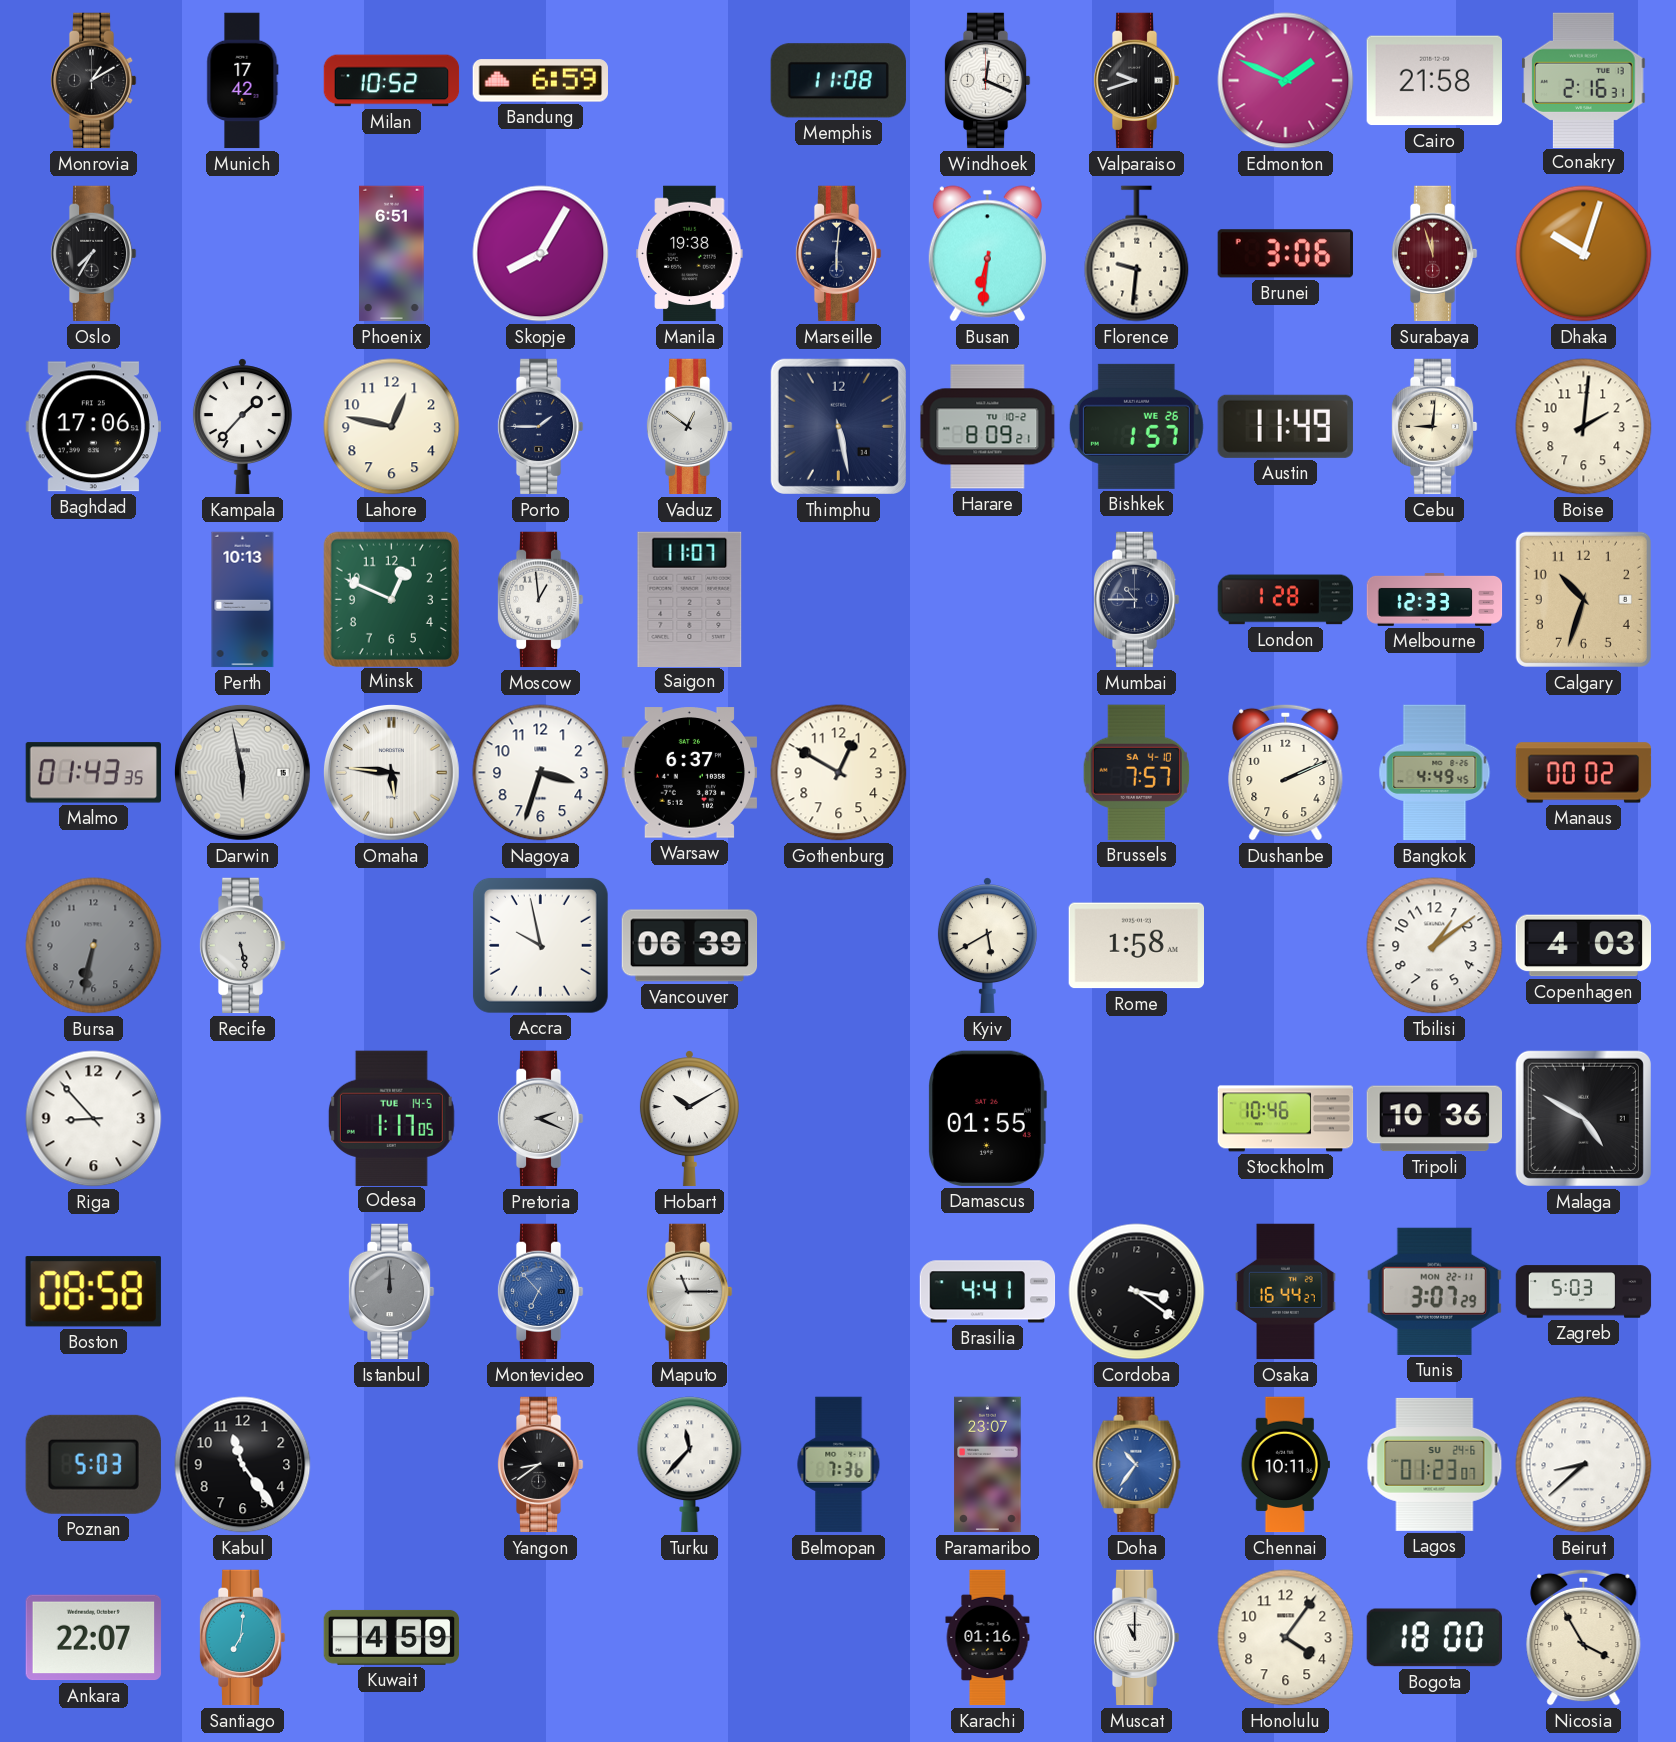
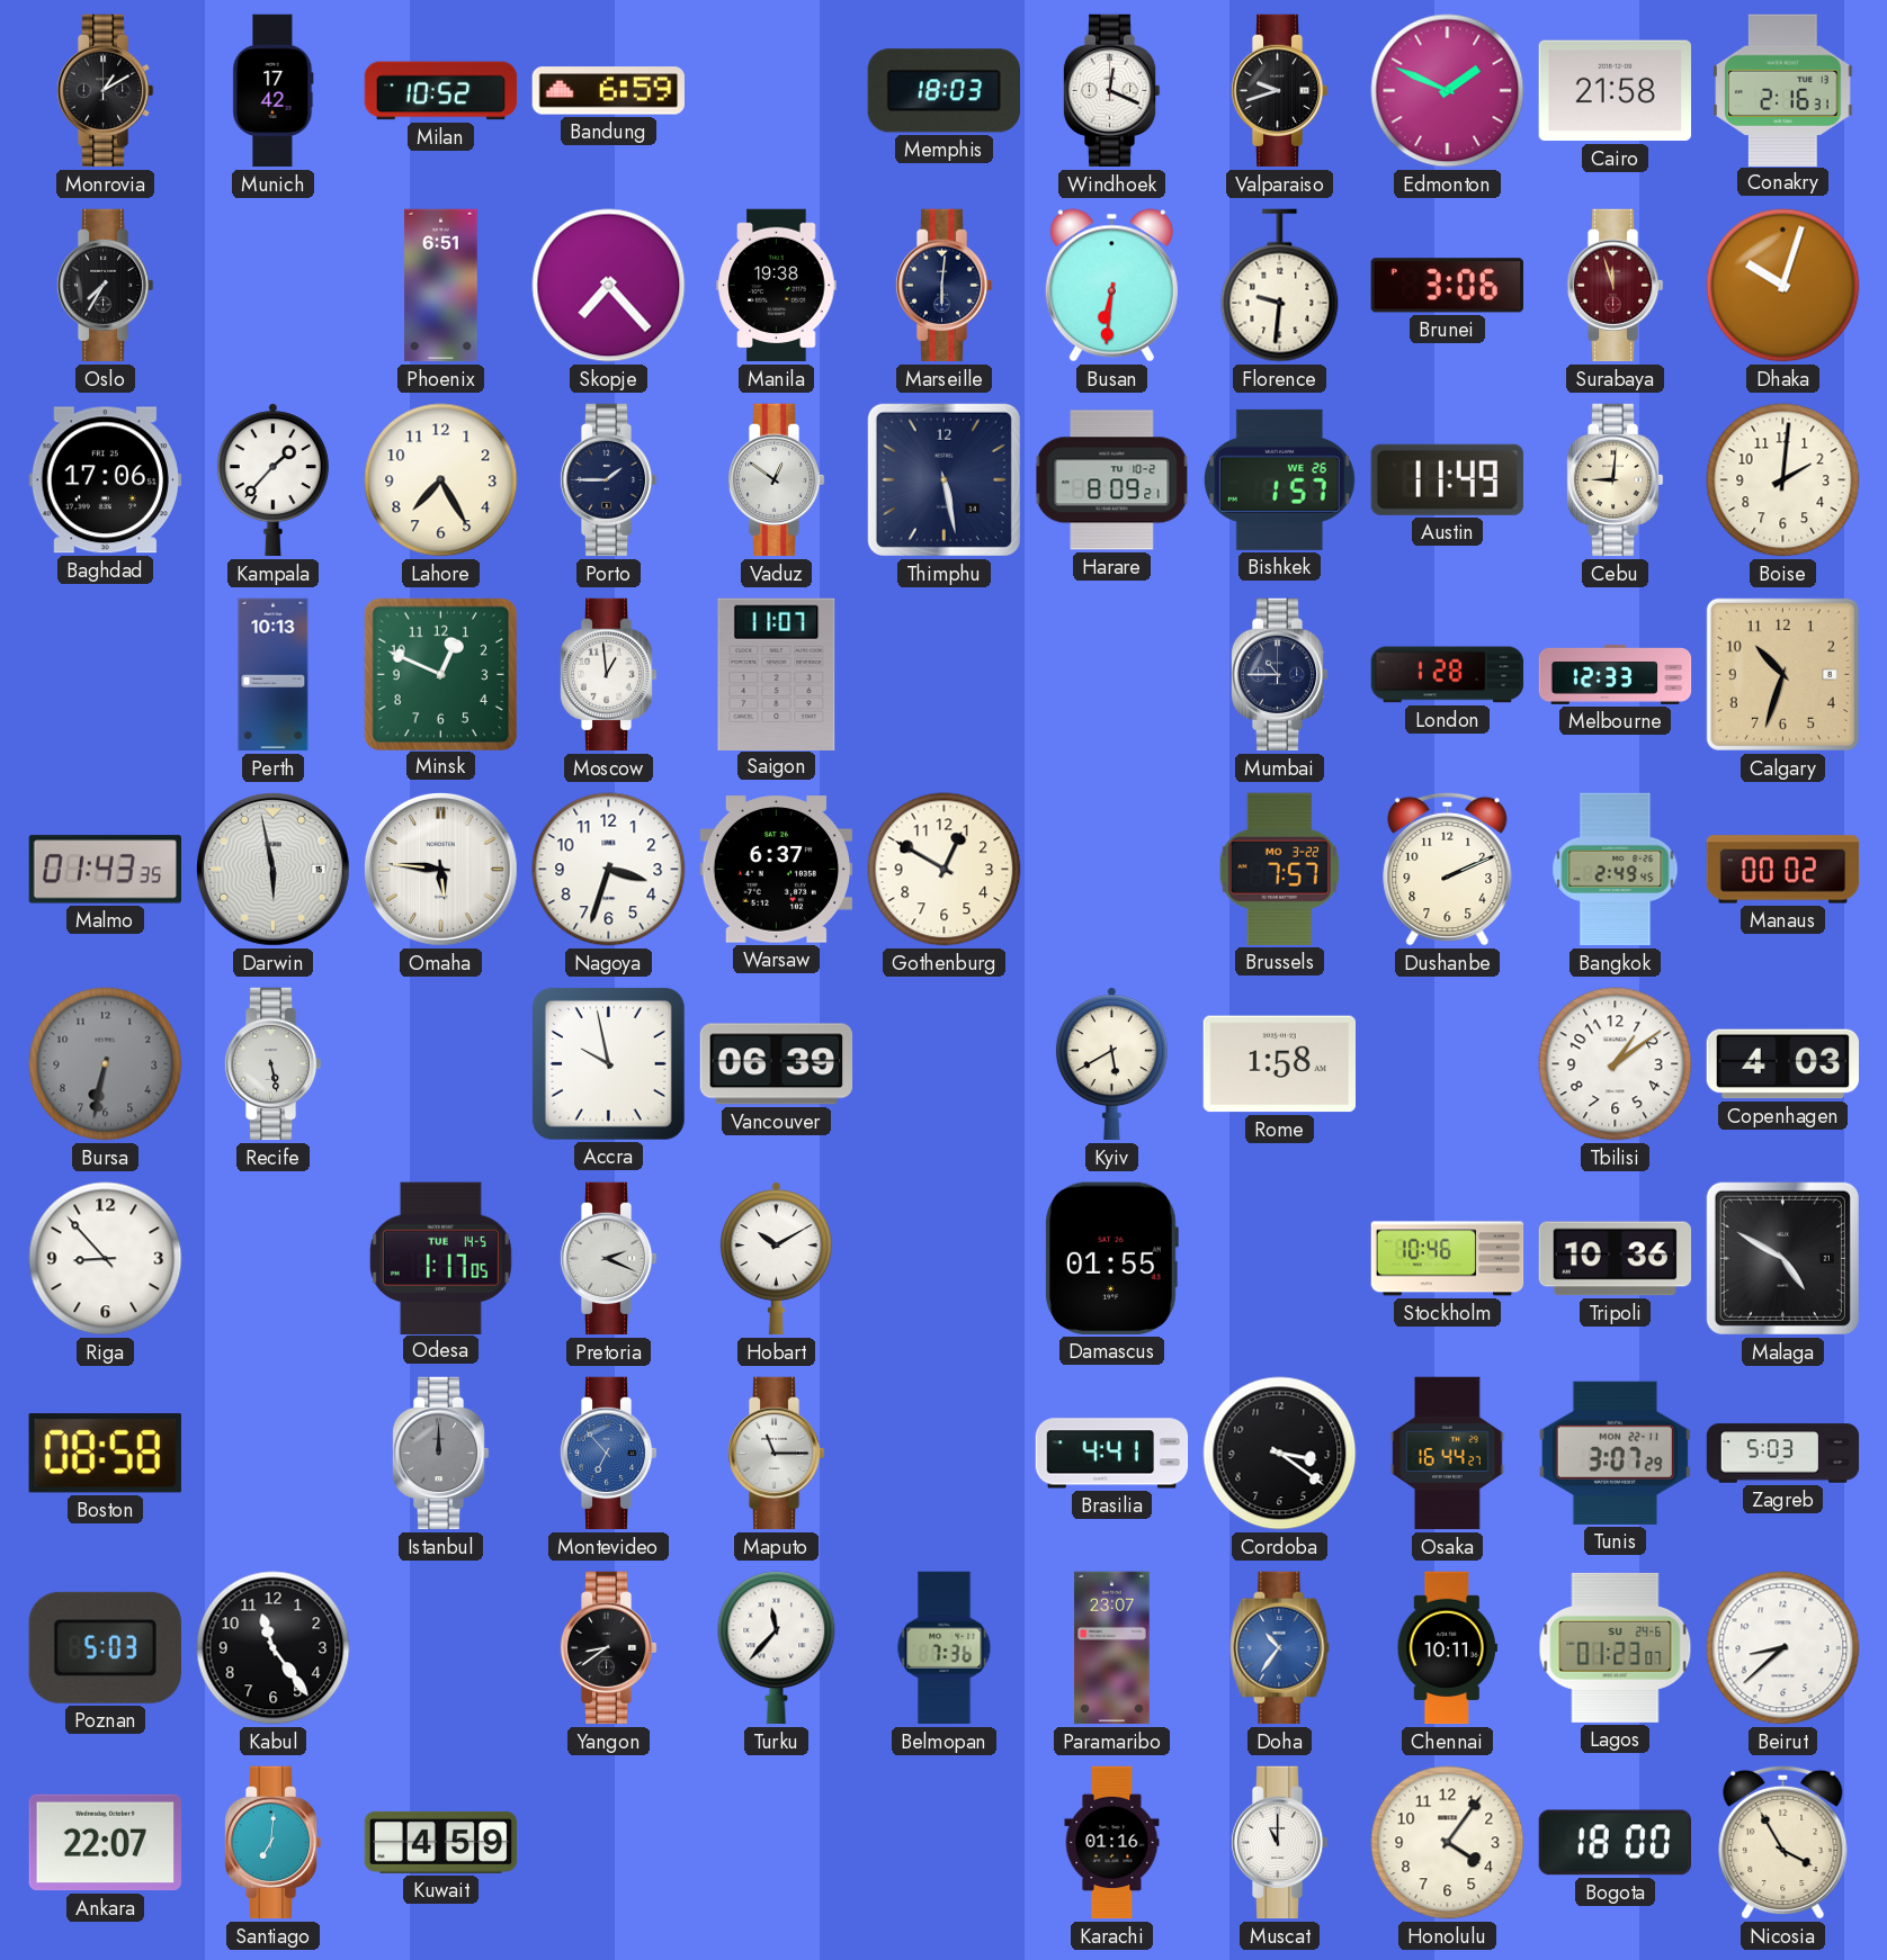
Memphis: 11:08 -> 18:03 (944, 91)
Skopje: 8:05 -> 7:23 (609, 286)
Lahore: 12:47 -> 7:25 (441, 480)
Brussels date: SA 4-10 -> MO 3-22 (1279, 869)
Bangkok: 4:49 -> 2:49 (1616, 870)
